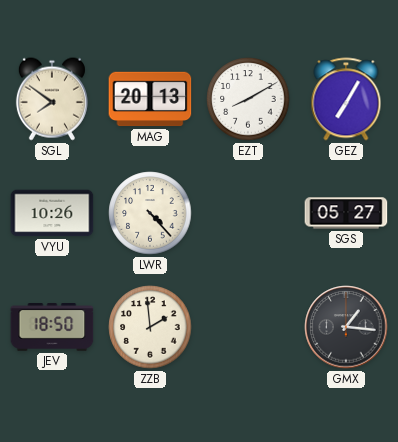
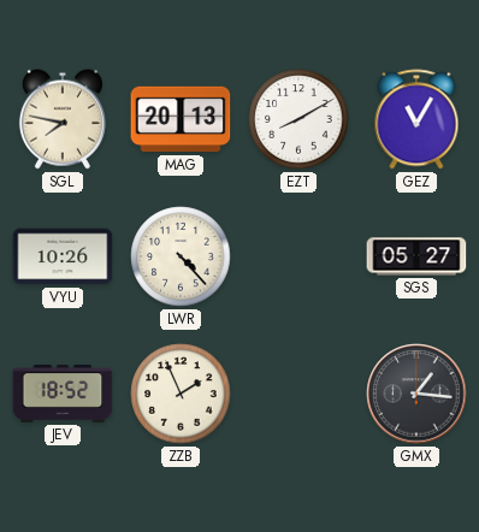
SGL: 7:51 -> 7:47 (63, 119)
GEZ: 7:05 -> 11:05 (416, 119)
JEV: 18:50 -> 18:52 (63, 394)
ZZB: 1:59 -> 1:56 (181, 394)
